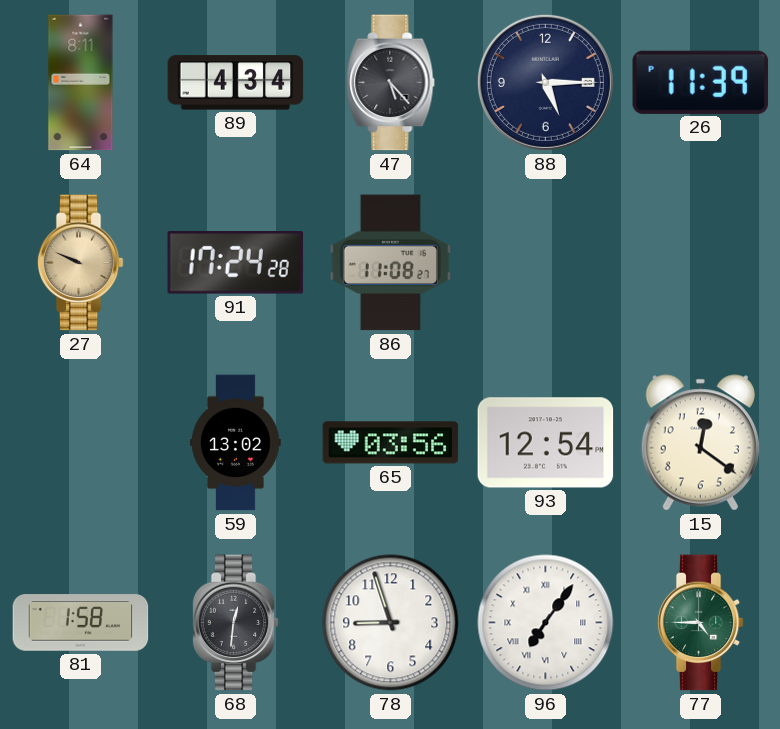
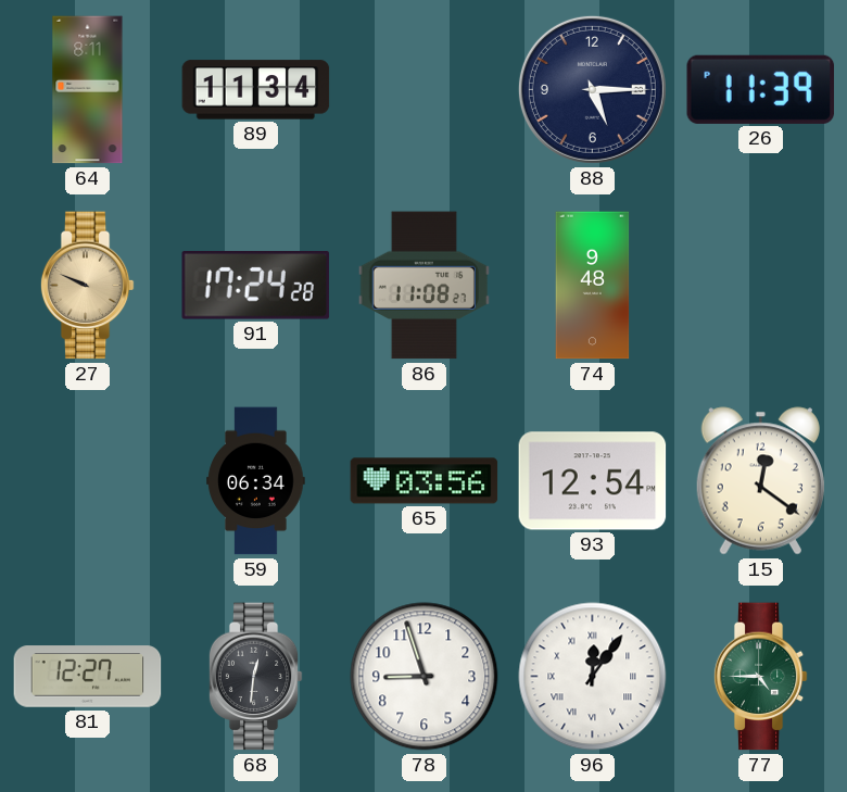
89: 4:34 -> 11:34 (256, 90)
47: 5:23 -> none (391, 83)
74: none -> 9:48 (593, 286)
59: 13:02 -> 06:34 (256, 481)
81: 1:58 -> 12:27 (88, 677)
96: 7:06 -> 12:06 (593, 677)
